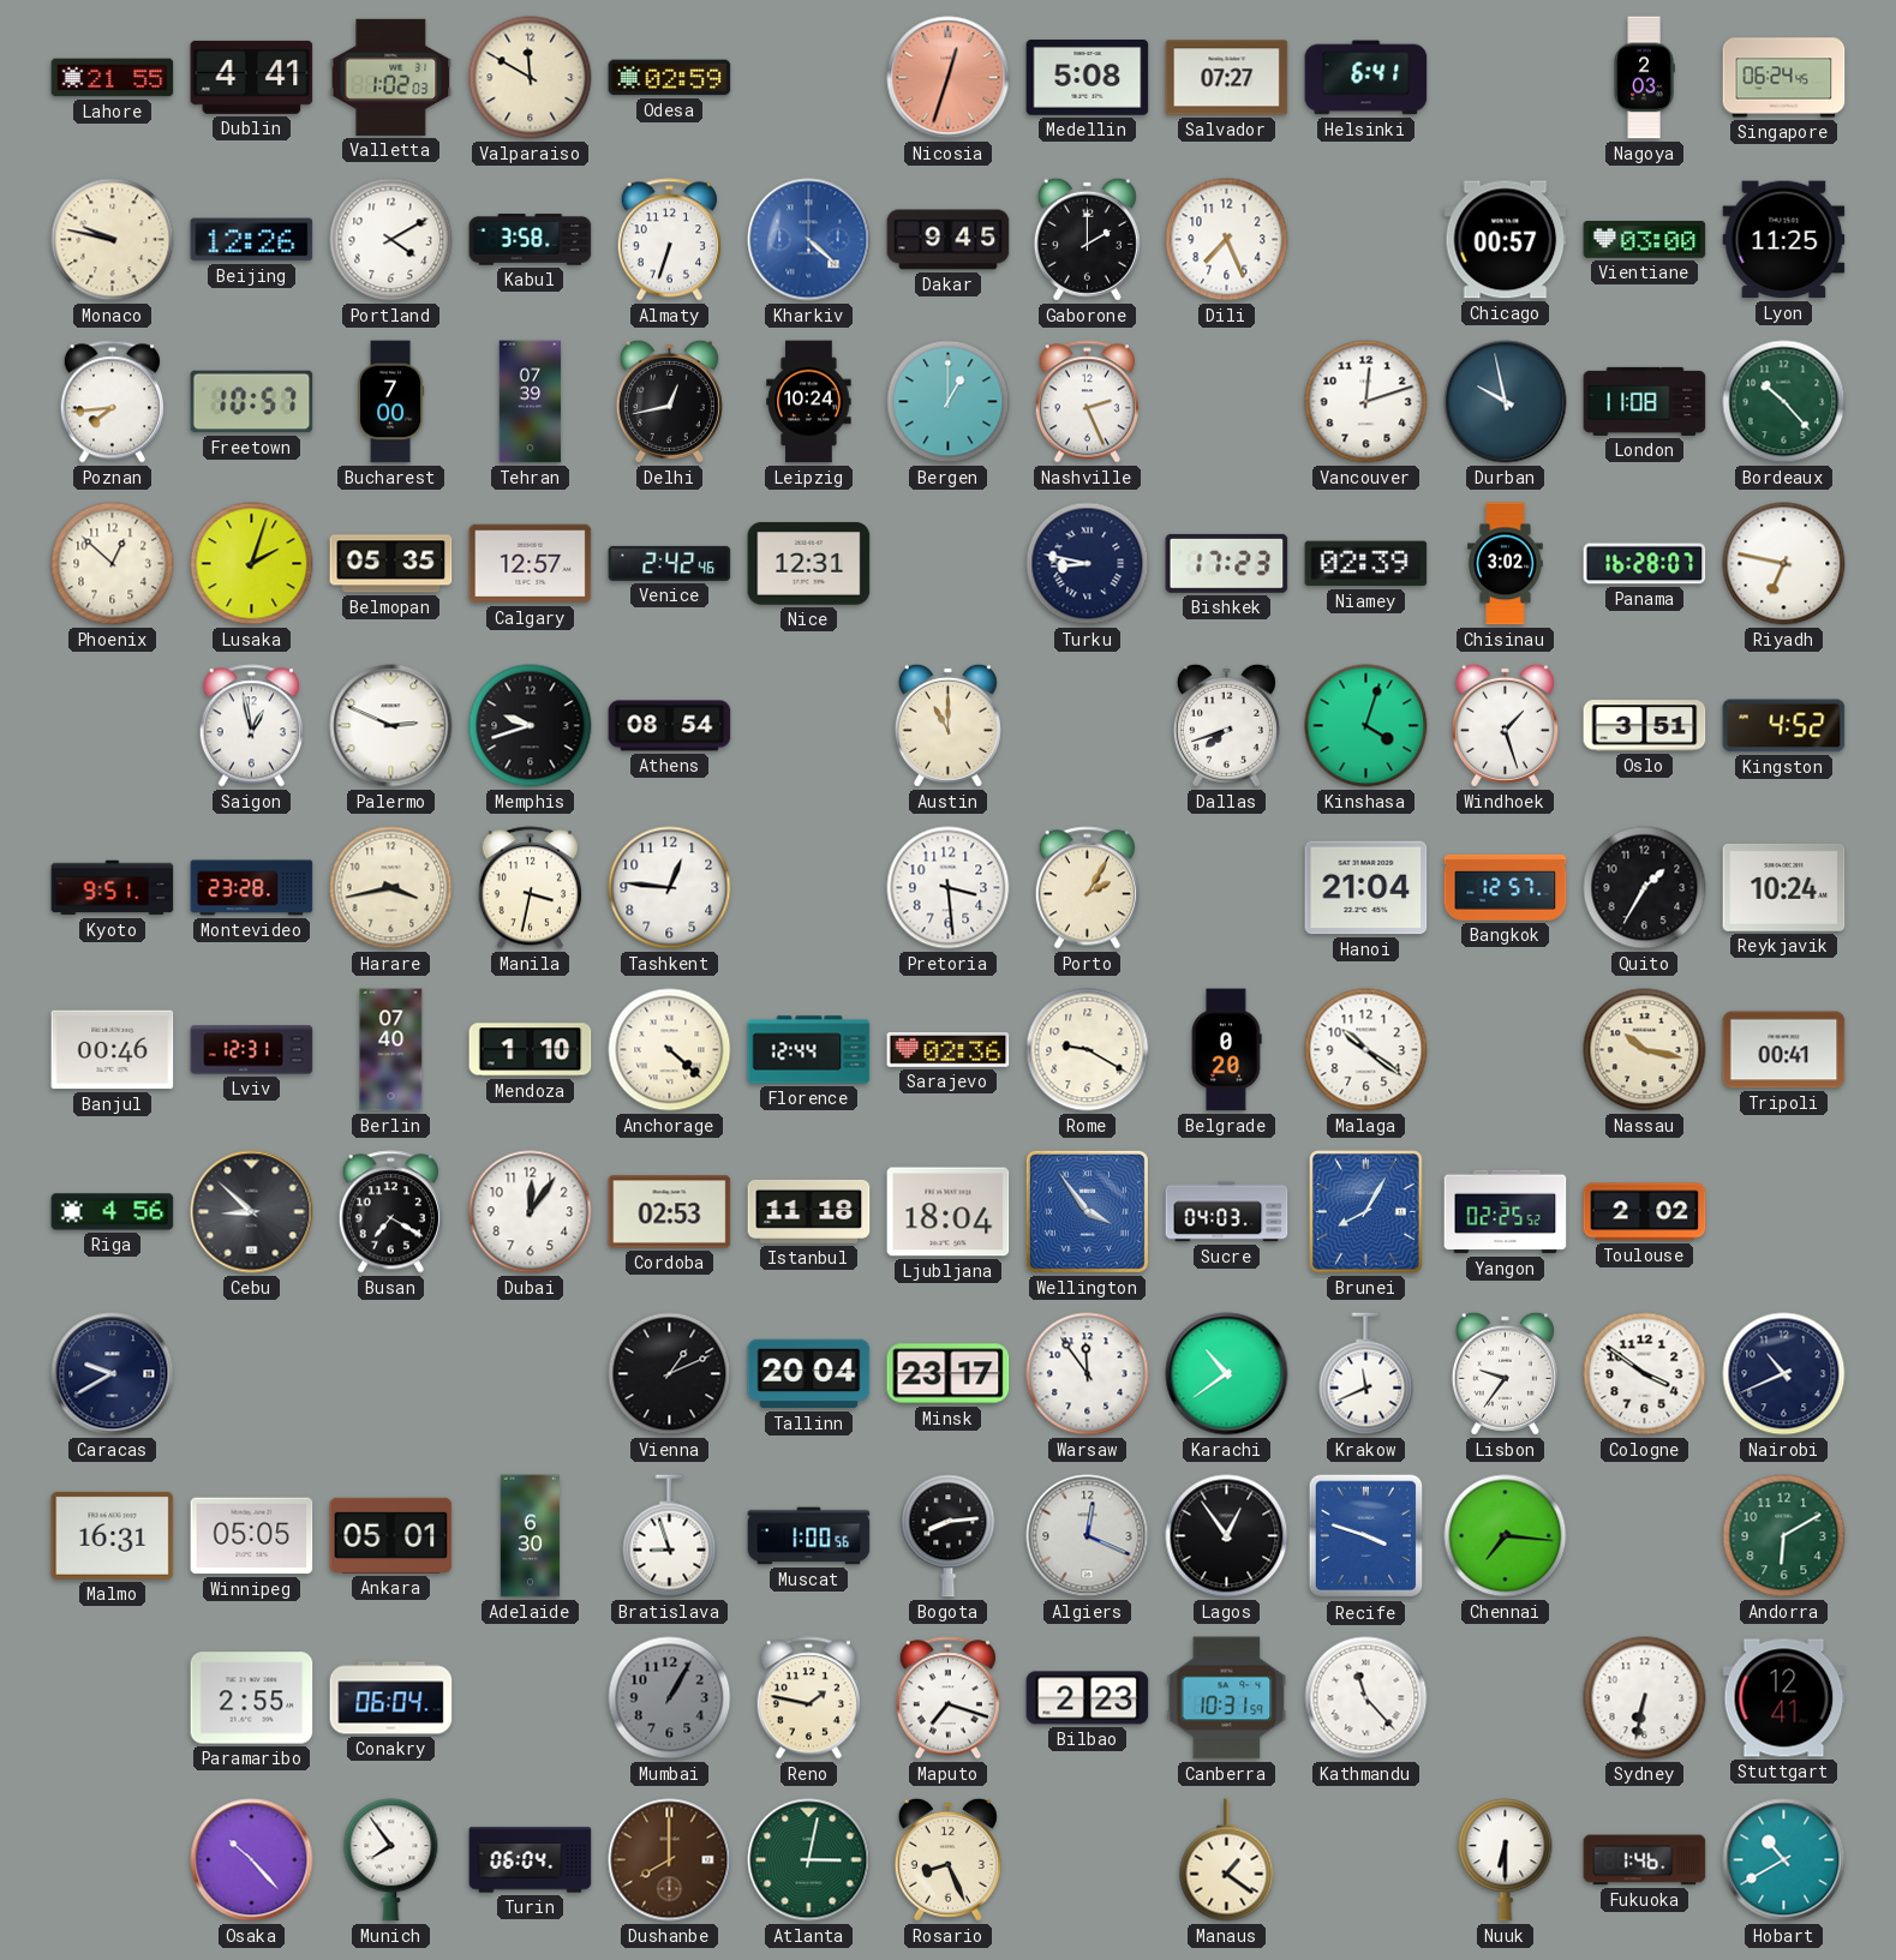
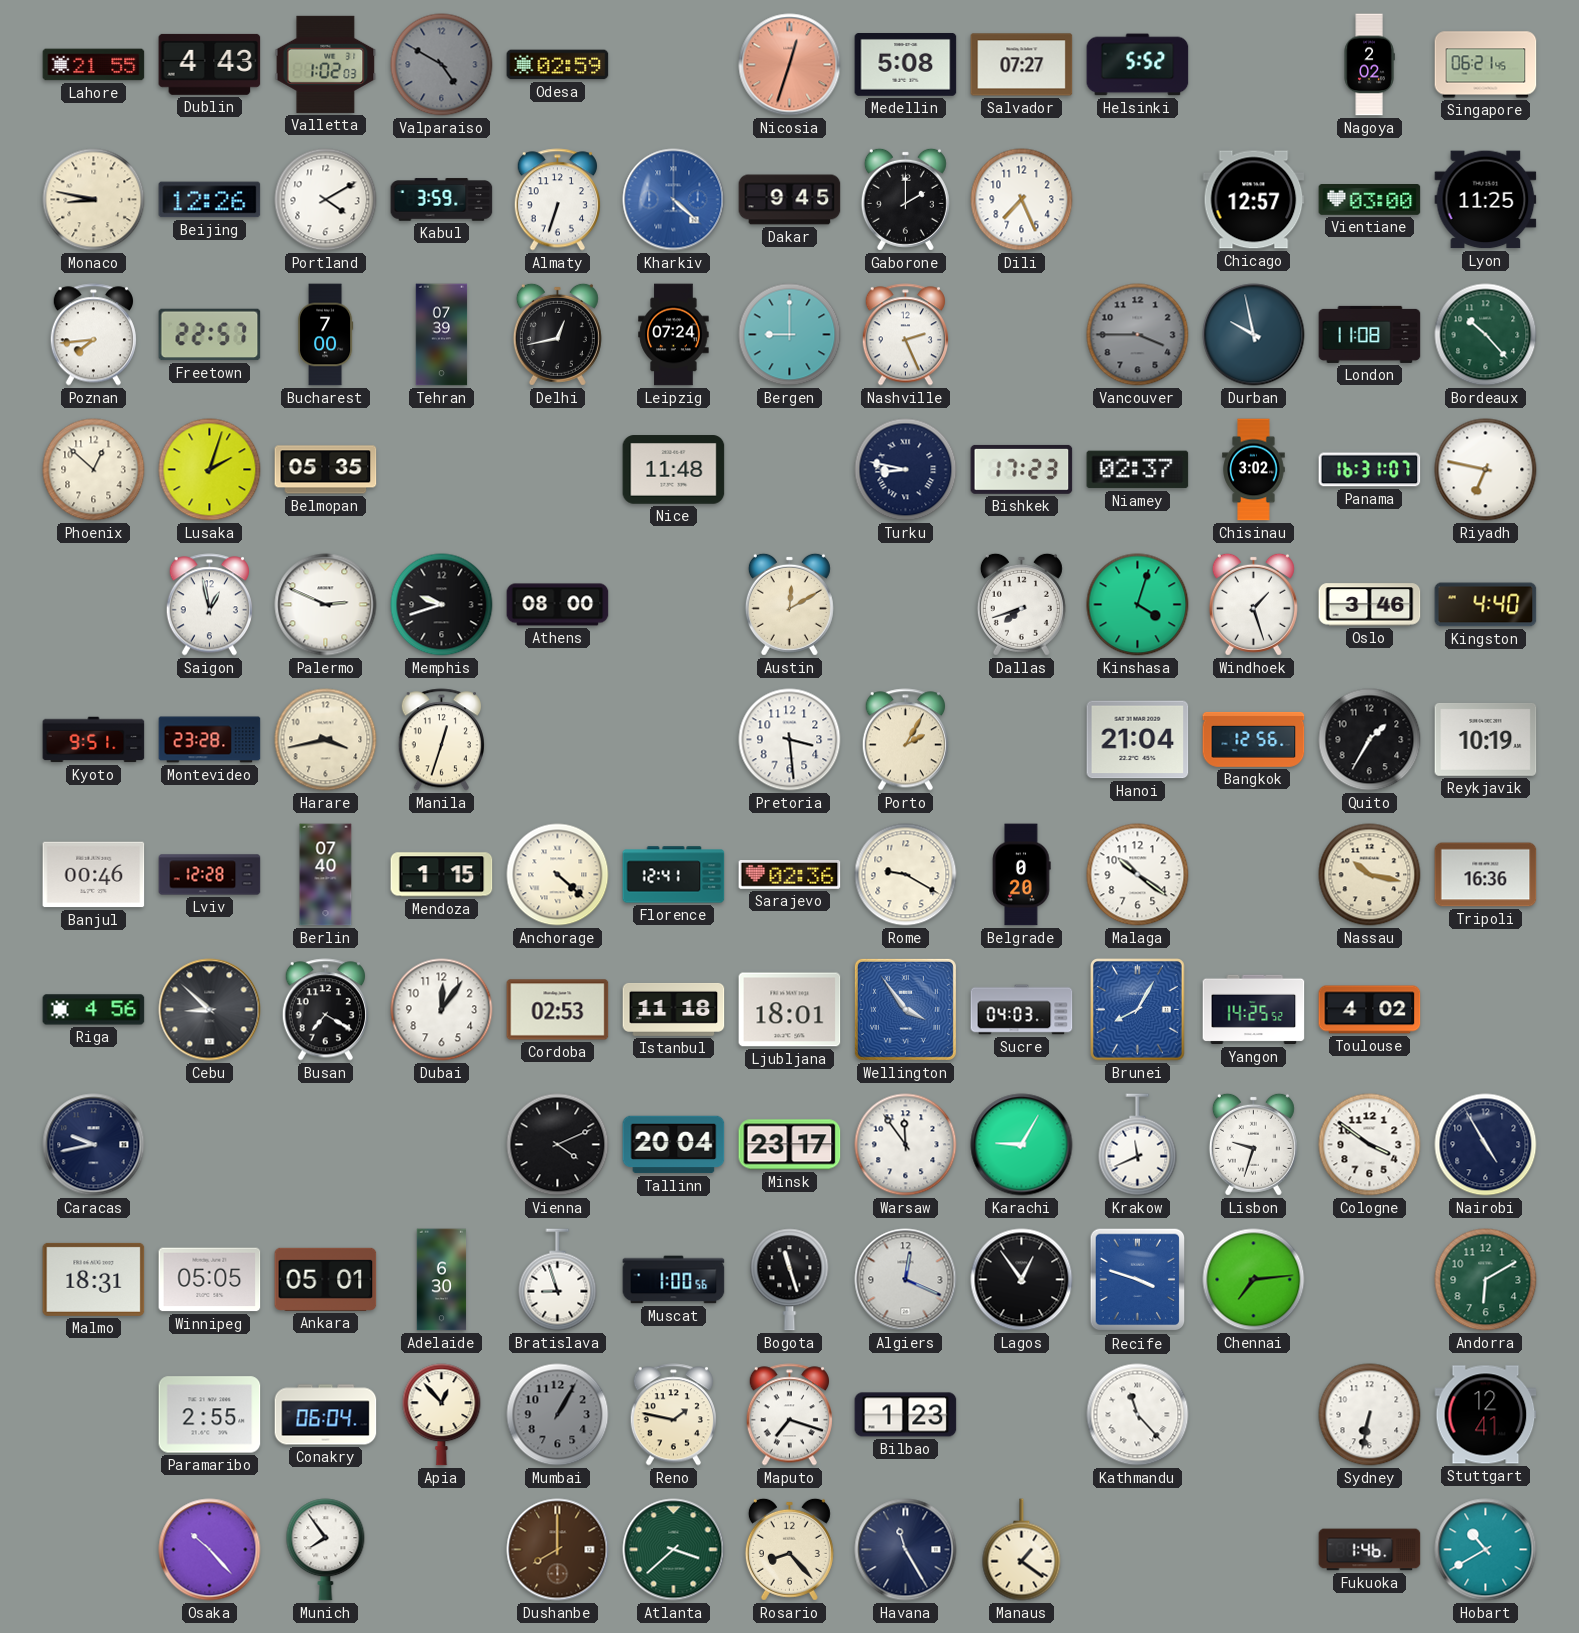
Dublin: 4:41 -> 4:43 (210, 64)
Valparaiso: 11:50 -> 4:50 (442, 65)
Valparaiso dial: cream -> grey (442, 65)
Helsinki: 6:41 -> 5:52 (1138, 65)
Nagoya: 2:03 -> 2:02 (1369, 65)
Singapore: 06:24 -> 06:21 (1486, 65)
Monaco: 9:47 -> 8:47 (94, 200)
Kabul: 3:58 -> 3:59 (442, 200)
Chicago: 00:57 -> 12:57 (1254, 200)
Freetown: 10:57 -> 22:57 (210, 335)
Leipzig: 10:24 -> 07:24 (674, 335)
Bergen: 1:00 -> 9:00 (790, 335)
Vancouver: 12:12 -> 3:45 (1138, 335)
Vancouver dial: white -> grey (1138, 335)
Calgary: 12:57 -> none (531, 564)
Venice: 2:42 -> none (670, 563)
Nice: 12:31 -> 11:48 (674, 470)
Niamey: 02:39 -> 02:37 (1138, 470)
Panama: 16:28 -> 16:31 (1370, 470)
Athens: 08:54 -> 08:00 (558, 605)
Austin: 11:00 -> 12:10 (789, 604)
Oslo: 3:51 -> 3:46 (1370, 605)
Kingston: 4:52 -> 4:40 (1486, 605)
Manila: 3:32 -> 12:33 (441, 740)
Tashkent: 12:46 -> none (670, 888)
Bangkok: 12:57 -> 12:56 (1254, 739)
Reykjavik: 10:24 -> 10:19 (1486, 739)
Lviv: 12:31 -> 12:28 (210, 875)
Mendoza: 1:10 -> 1:15 (442, 875)
Florence: 12:44 -> 12:41 (674, 875)
Tripoli: 00:41 -> 16:36 (1486, 875)
Ljubljana: 18:04 -> 18:01 (790, 1010)
Yangon: 02:25 -> 14:25 (1254, 1010)
Toulouse: 2:02 -> 4:02 (1370, 1010)
Caracas: 9:40 -> 9:43 (94, 1145)
Vienna: 1:11 -> 4:11 (558, 1145)
Karachi: 10:39 -> 9:05 (1022, 1145)
Lisbon: 9:36 -> 9:33 (1253, 1144)
Nairobi: 10:41 -> 4:55 (1486, 1145)
Malmo: 16:31 -> 18:31 (94, 1279)
Bogota: 8:14 -> 11:27 (790, 1280)
Chennai: 7:16 -> 7:14 (1254, 1280)
Apia: none -> 12:53 (442, 1415)
Bilbao: 2:23 -> 1:23 (906, 1415)
Canberra: 10:31 -> none (1227, 1698)
Turin: 06:04 -> none (531, 1860)
Atlanta: 3:02 -> 3:38 (674, 1550)
Rosario: 8:26 -> 8:23 (789, 1549)
Havana: none -> 11:25 (906, 1550)
Nuuk: 6:30 -> none (1506, 1860)
